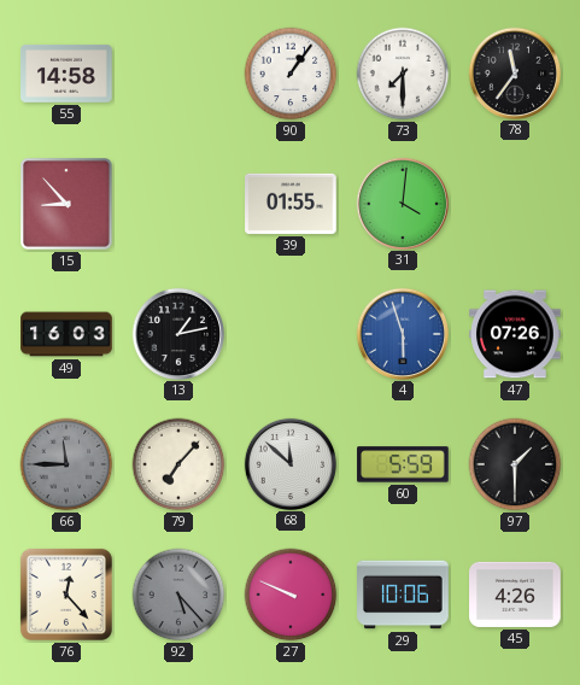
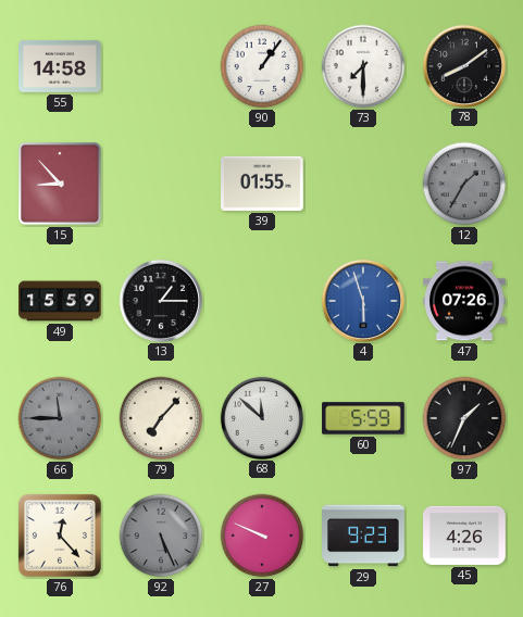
78: 11:36 -> 8:09 (463, 65)
31: 4:01 -> none (402, 203)
12: none -> 1:35 (464, 184)
49: 16:03 -> 15:59 (60, 301)
13: 1:13 -> 1:15 (160, 300)
97: 1:30 -> 1:34 (464, 418)
92: 5:23 -> 5:26 (161, 536)
29: 10:06 -> 9:23 (363, 536)
